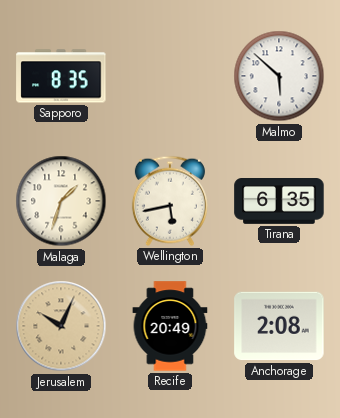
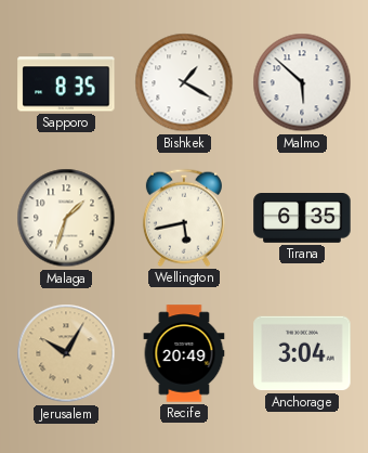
Bishkek: none -> 1:20 (184, 82)
Jerusalem: 10:04 -> 10:05 (66, 353)
Anchorage: 2:08 -> 3:04 (302, 353)
